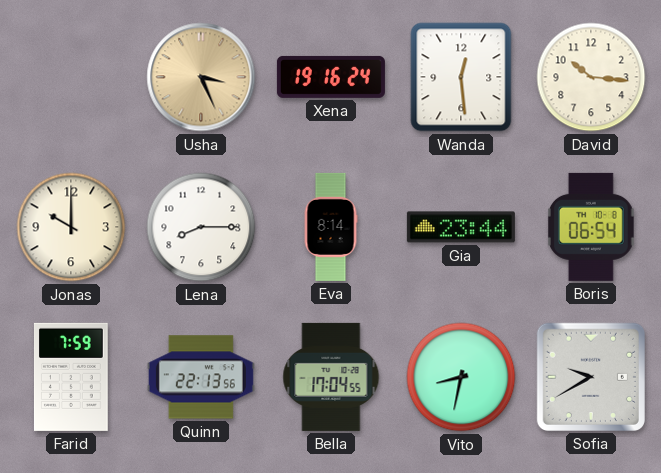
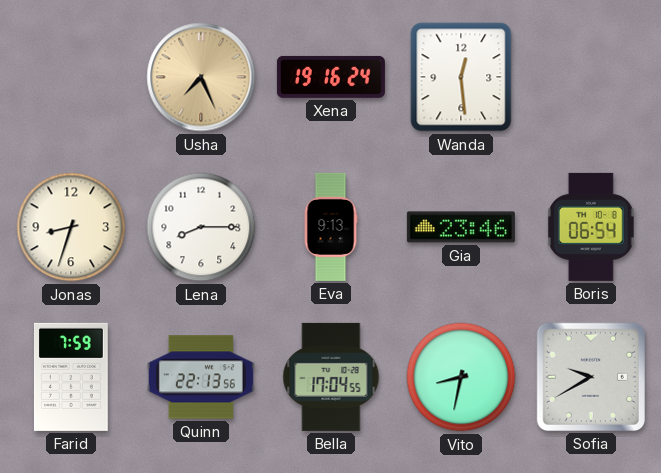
Usha: 3:26 -> 7:26 (201, 77)
David: 10:16 -> none (591, 77)
Jonas: 10:00 -> 8:33 (71, 227)
Eva: 8:14 -> 9:13 (331, 227)
Gia: 23:44 -> 23:46 (461, 227)
